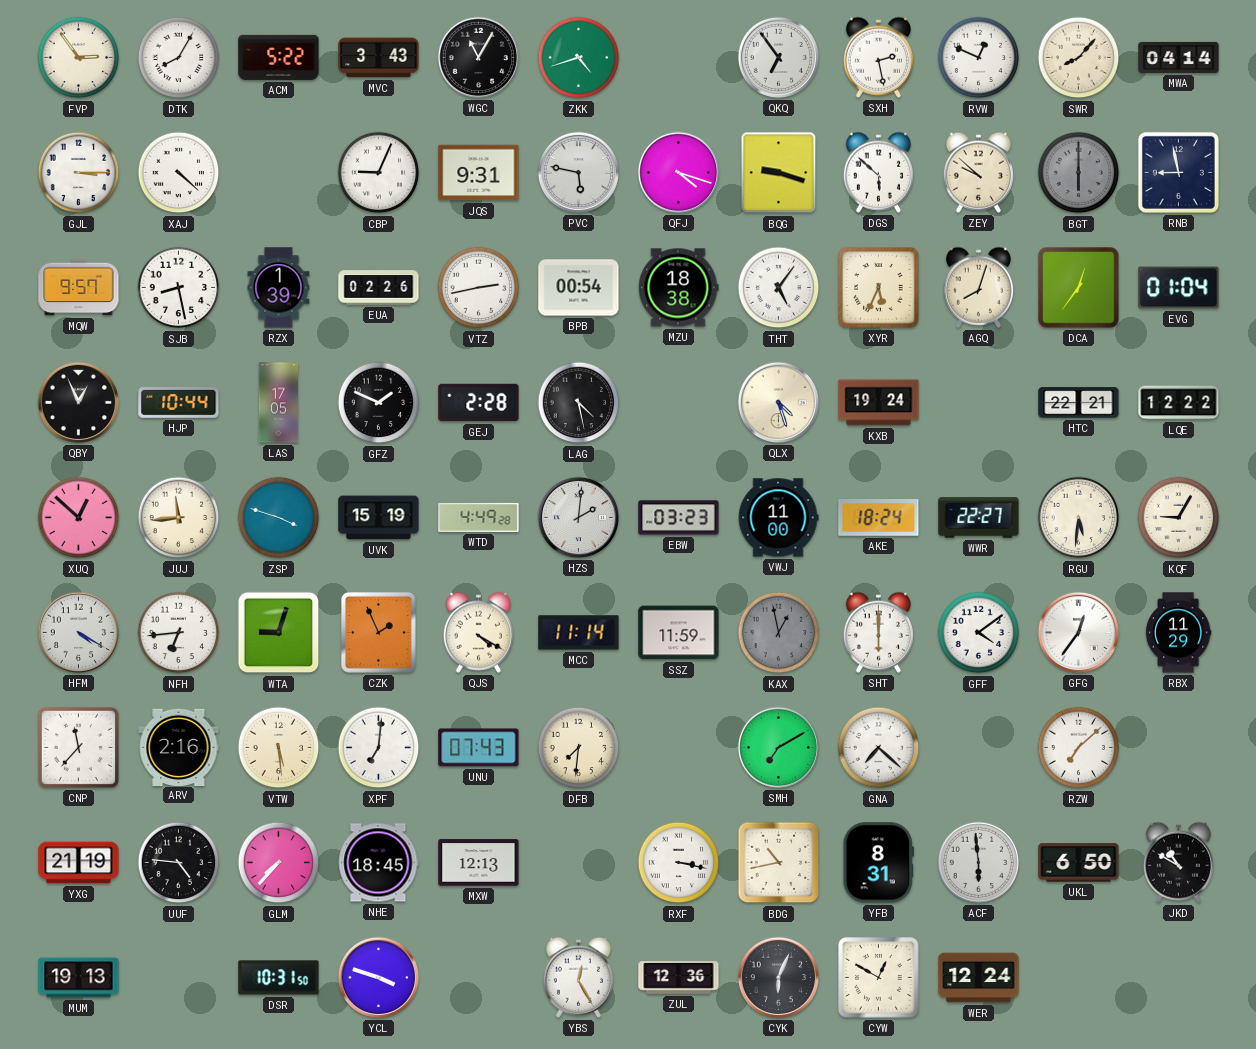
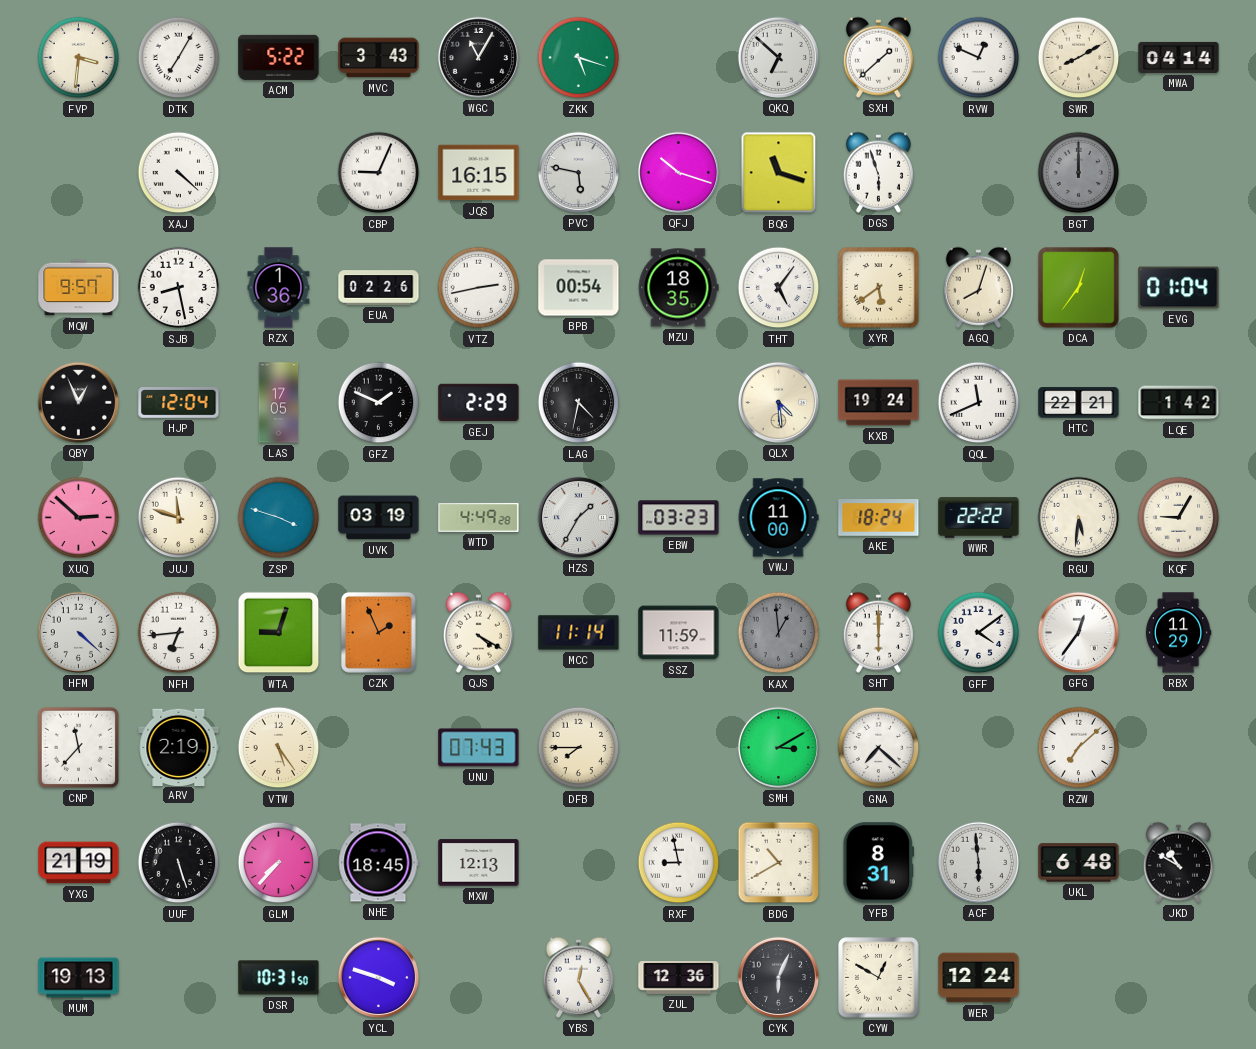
FVP: 2:54 -> 3:31 (79, 58)
DTK: 8:05 -> 7:05 (179, 58)
ZKK: 4:42 -> 5:18 (579, 58)
QKQ: 6:54 -> 6:52 (778, 57)
SXH: 2:28 -> 1:38 (878, 57)
SWR: 8:07 -> 8:10 (1079, 58)
GJL: 3:15 -> none (79, 173)
JQS: 9:31 -> 16:15 (479, 173)
QFJ: 4:18 -> 10:18 (678, 172)
BQG: 9:18 -> 11:18 (779, 173)
DGS: 5:52 -> 5:57 (878, 172)
ZEY: 9:52 -> none (978, 172)
BGT: 6:00 -> 12:00 (1079, 173)
RNB: 8:58 -> none (1178, 172)
RZX: 1:39 -> 1:36 (279, 288)
MZU: 18:38 -> 18:35 (678, 288)
XYR: 5:34 -> 5:39 (879, 288)
HJP: 10:44 -> 12:04 (179, 403)
GEJ: 2:28 -> 2:29 (479, 403)
LAG: 4:28 -> 4:32 (579, 403)
QLX: 4:27 -> 4:29 (778, 402)
QQL: none -> 11:41 (979, 403)
LQE: 12:22 -> 1:42 (1179, 403)
XUQ: 12:52 -> 2:52 (79, 518)
JUJ: 11:44 -> 11:48 (179, 518)
UVK: 15:19 -> 03:19 (379, 518)
HZS: 2:01 -> 1:35 (578, 517)
WWR: 22:27 -> 22:22 (979, 518)
HFM: 4:20 -> 4:22 (78, 632)
KAX: 12:58 -> 12:59 (779, 633)
ARV: 2:16 -> 2:19 (179, 747)
VTW: 5:29 -> 5:24 (279, 748)
XPF: 7:01 -> none (379, 748)
DFB: 7:31 -> 7:45 (579, 748)
SMH: 7:10 -> 3:10 (778, 747)
UUF: 4:46 -> 5:27 (179, 863)
RXF: 3:17 -> 8:58 (679, 863)
BDG: 10:43 -> 10:40 (779, 863)
UKL: 6:50 -> 6:48 (1079, 863)
